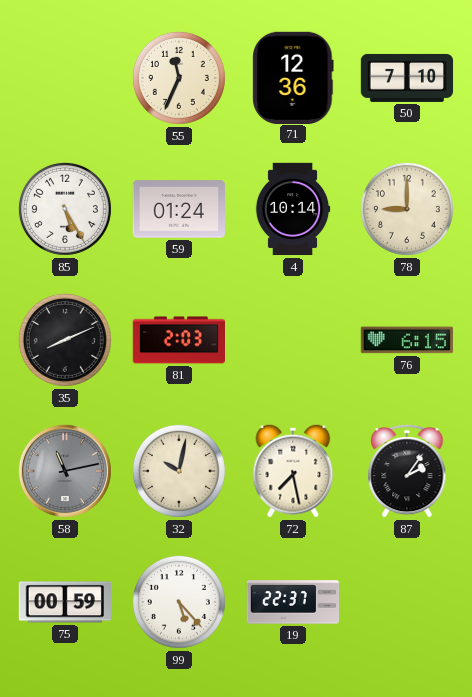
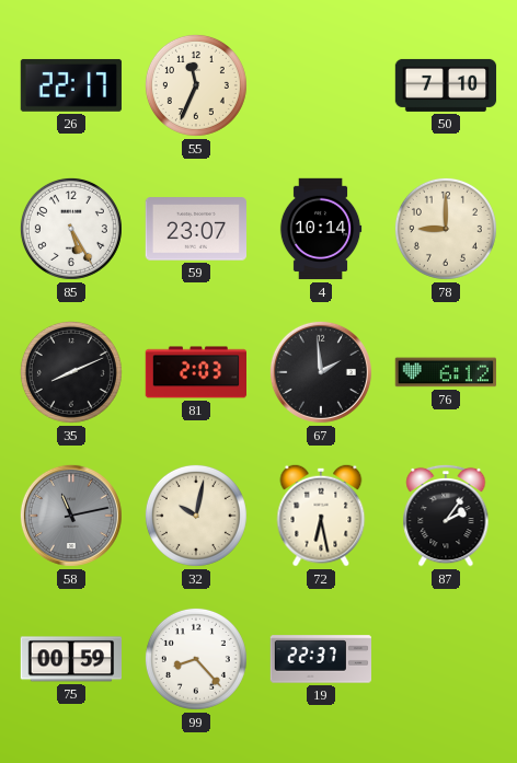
26: none -> 22:17 (71, 85)
71: 12:36 -> none (293, 77)
59: 01:24 -> 23:07 (195, 229)
67: none -> 1:59 (321, 372)
76: 6:15 -> 6:12 (445, 372)
72: 7:28 -> 6:28 (321, 516)
99: 5:23 -> 8:23 (196, 659)
